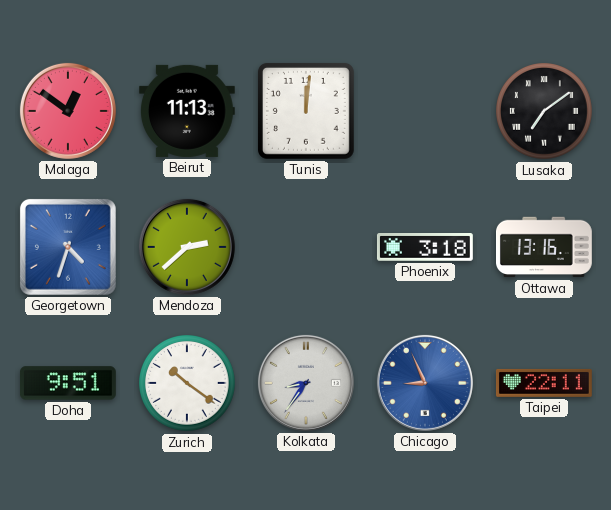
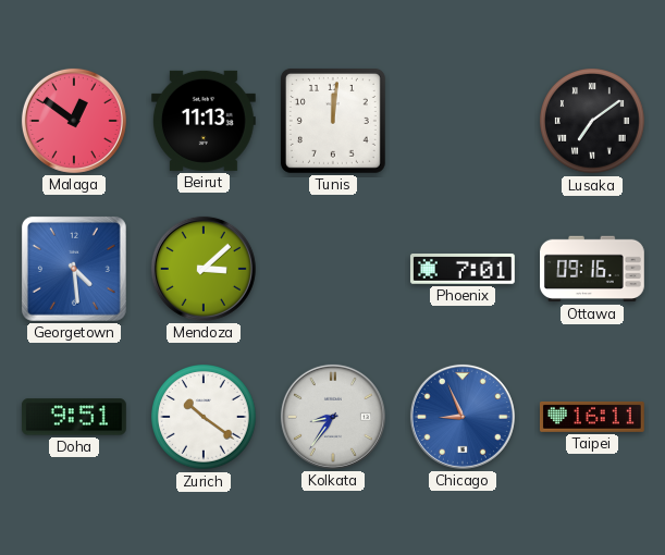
Georgetown: 4:33 -> 4:29 (74, 269)
Mendoza: 2:38 -> 3:08 (204, 269)
Phoenix: 3:18 -> 7:01 (463, 270)
Ottawa: 13:16 -> 09:16 (593, 269)
Taipei: 22:11 -> 16:11 (592, 417)
